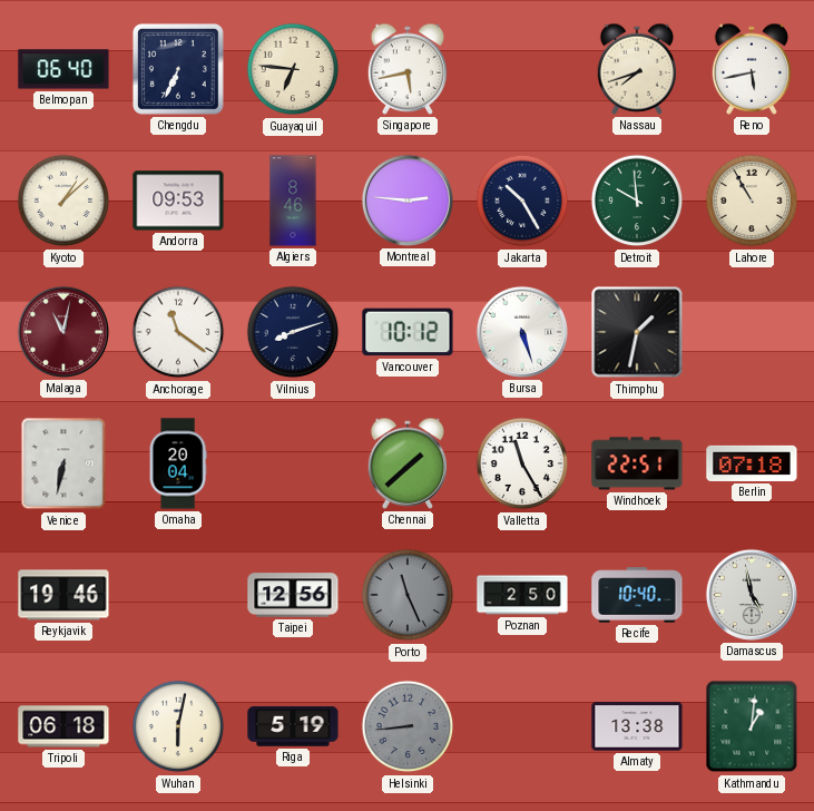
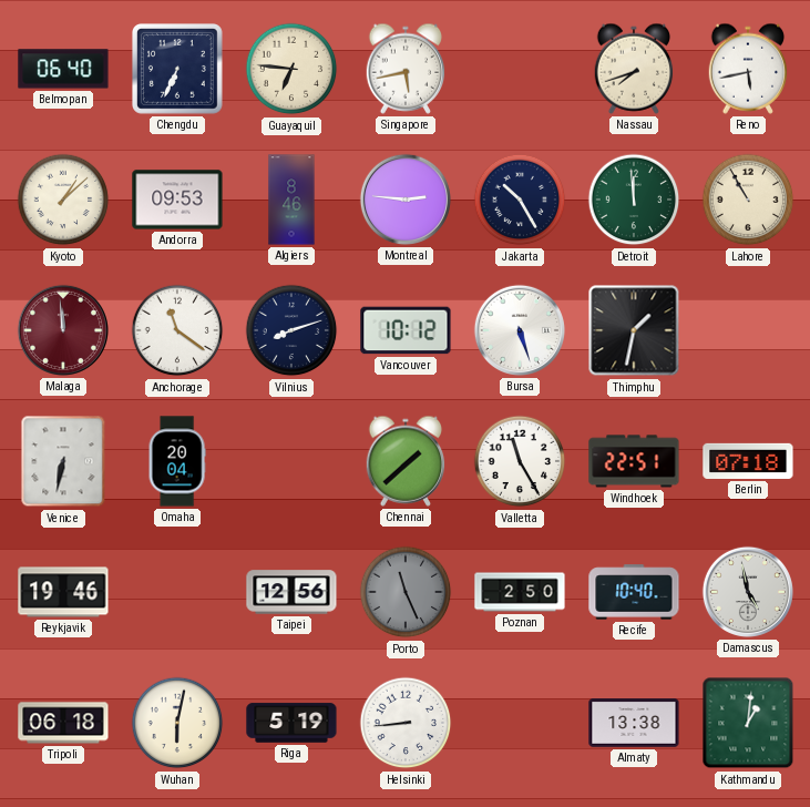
Detroit: 9:59 -> 11:59 (634, 200)
Malaga: 11:02 -> 11:59 (63, 330)
Helsinki dial: grey -> white (406, 723)
